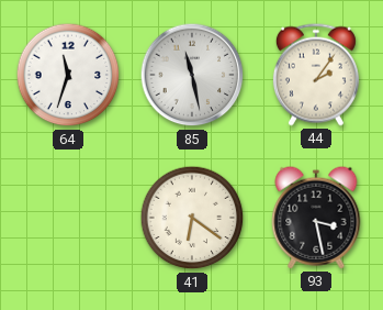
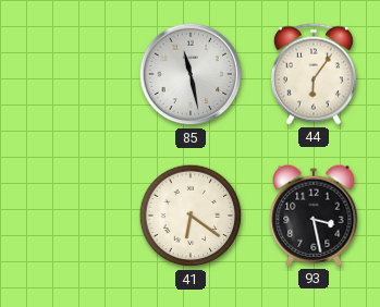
64: 11:33 -> none (68, 75)
44: 2:06 -> 6:06 (314, 74)
